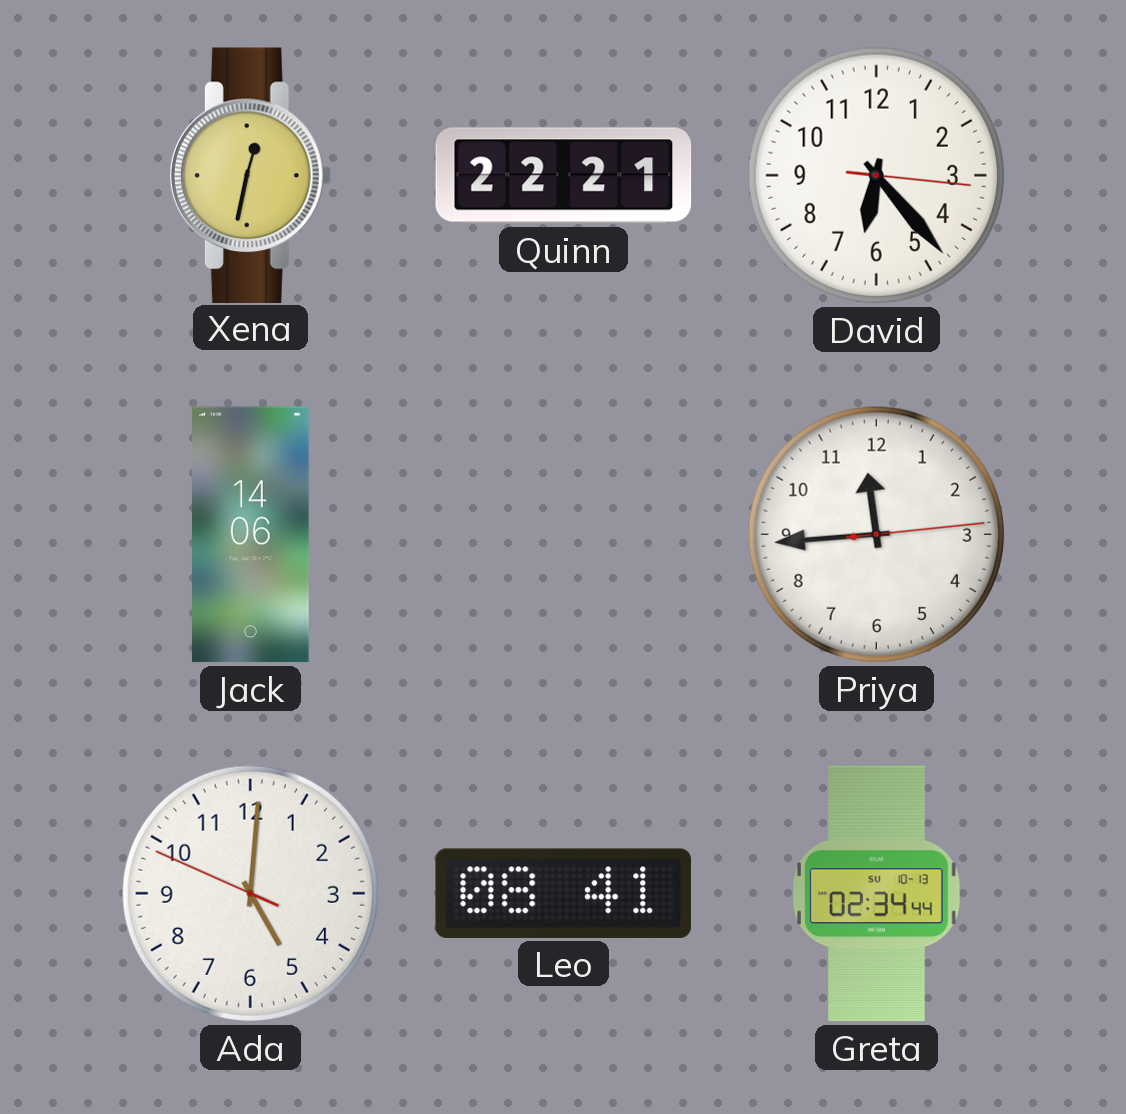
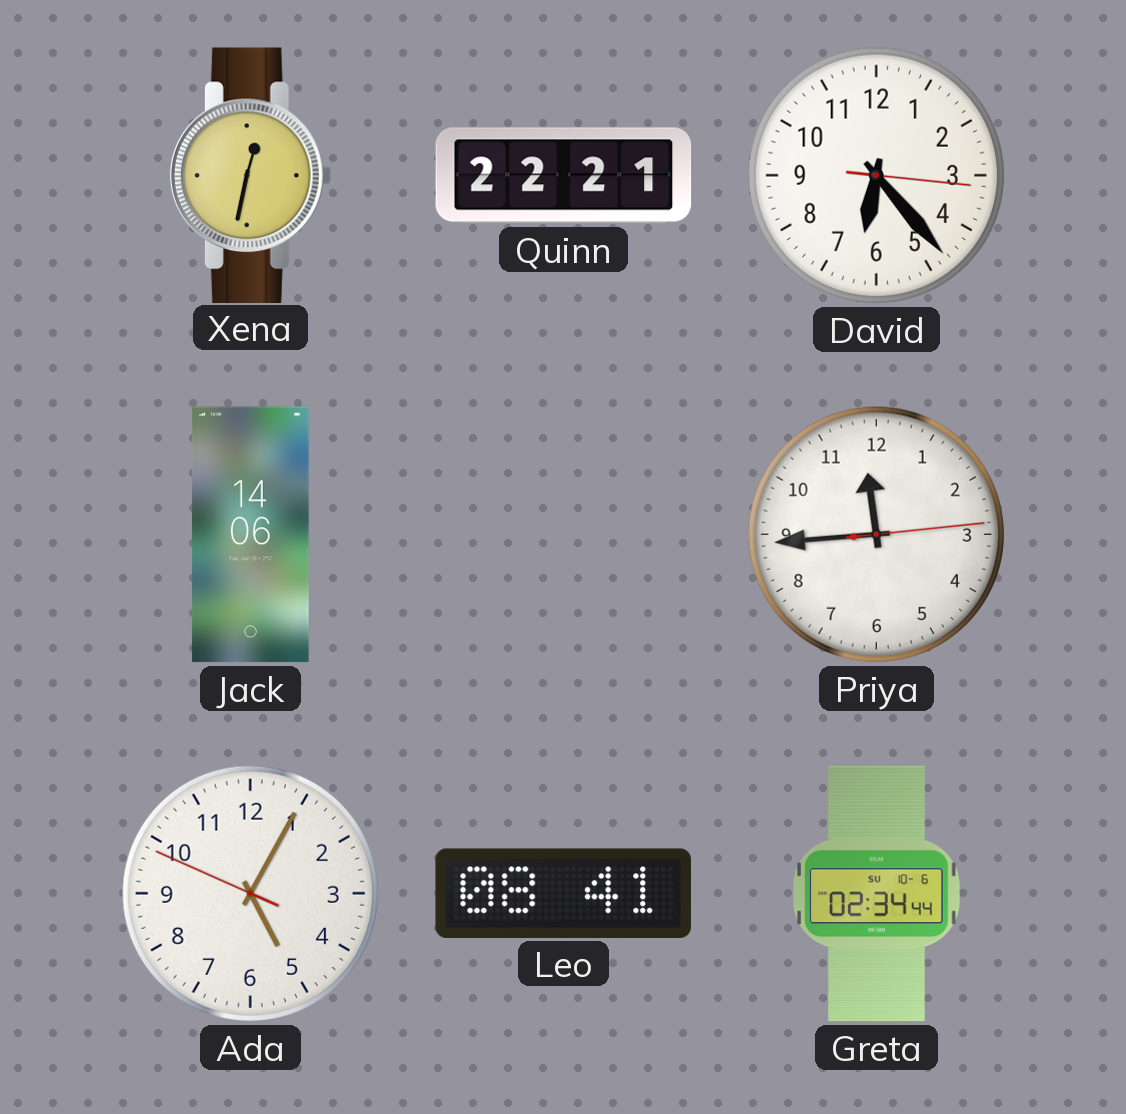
Ada: 5:00 -> 5:04 (250, 893)
Greta date: SU 10-13 -> SU 10-6 (877, 894)
